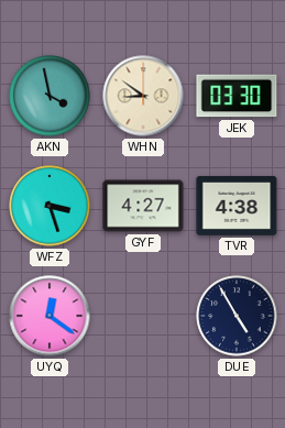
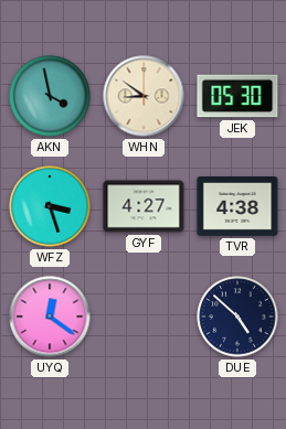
JEK: 03:30 -> 05:30 (237, 96)
DUE: 4:55 -> 4:52 (237, 317)
